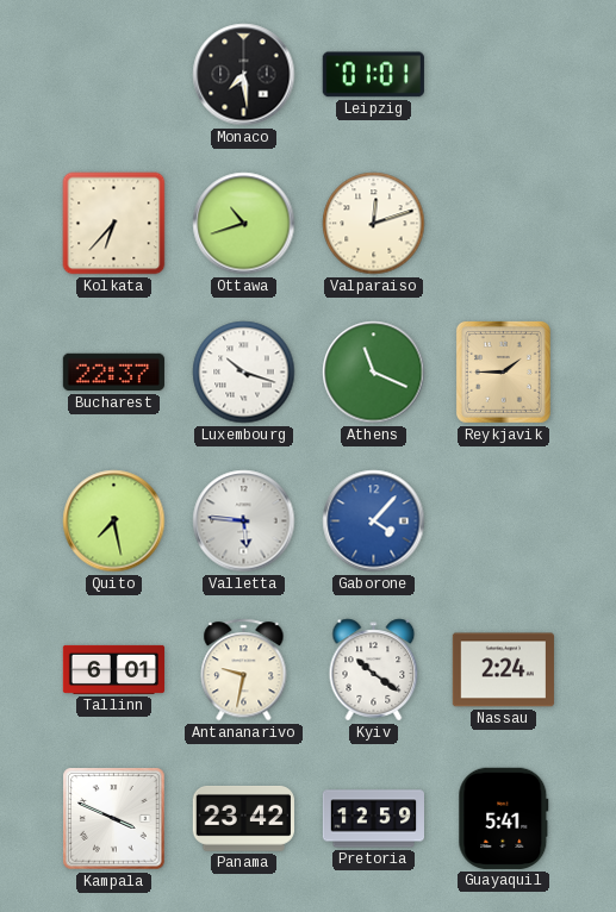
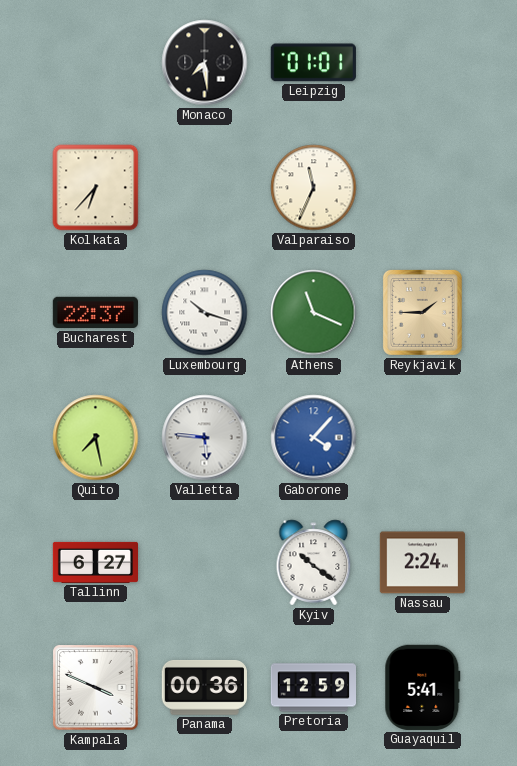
Ottawa: 10:42 -> none (244, 224)
Valparaiso: 12:12 -> 11:34 (314, 188)
Tallinn: 6:01 -> 6:27 (95, 562)
Antananarivo: 9:32 -> none (244, 670)
Panama: 23:42 -> 00:36 (204, 688)
